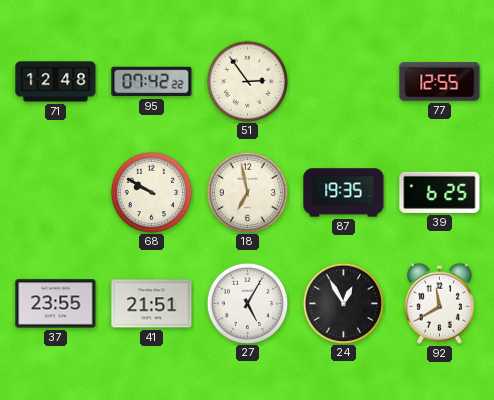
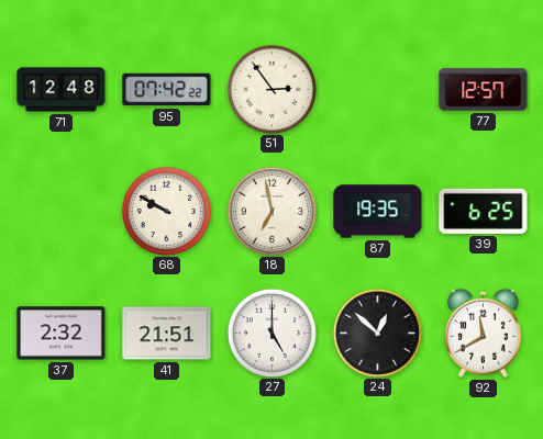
77: 12:55 -> 12:57 (484, 90)
37: 23:55 -> 2:32 (62, 334)
27: 5:05 -> 5:00 (271, 333)
24: 12:55 -> 12:52 (377, 333)
